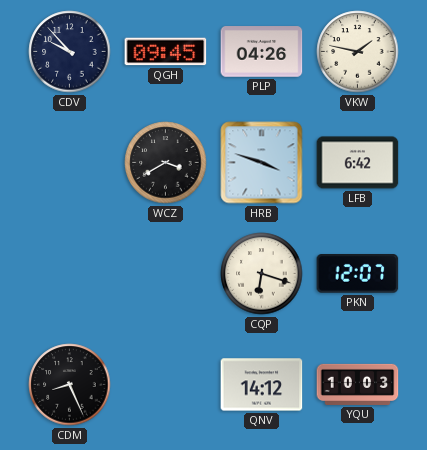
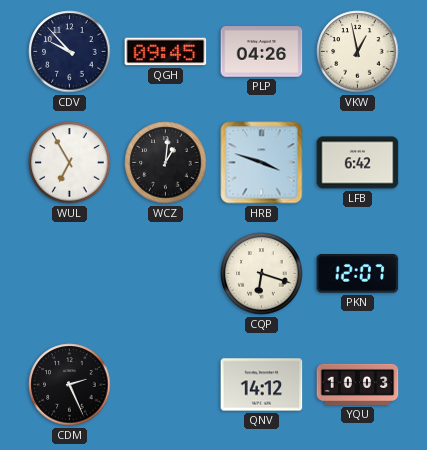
VKW: 1:47 -> 12:58 (358, 52)
WUL: none -> 6:55 (70, 163)
WCZ: 3:40 -> 1:01 (166, 163)
CDM: 8:26 -> 2:26 (70, 385)
